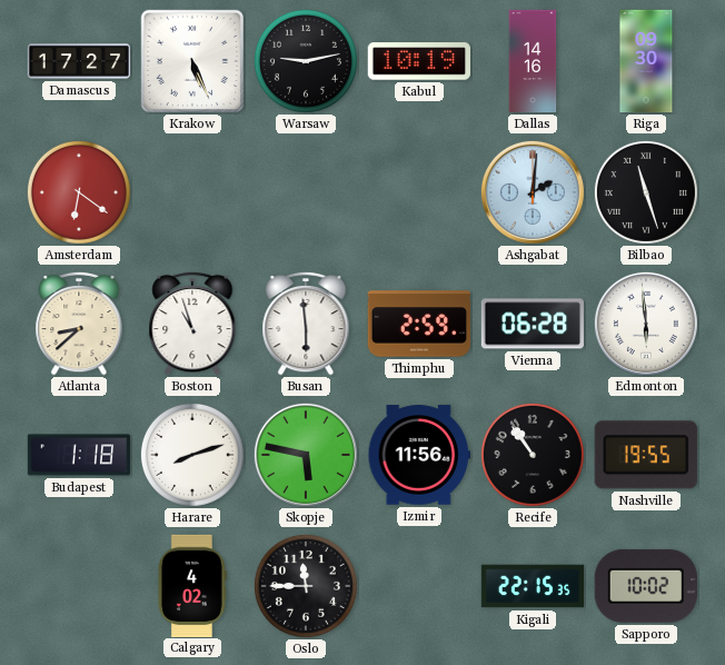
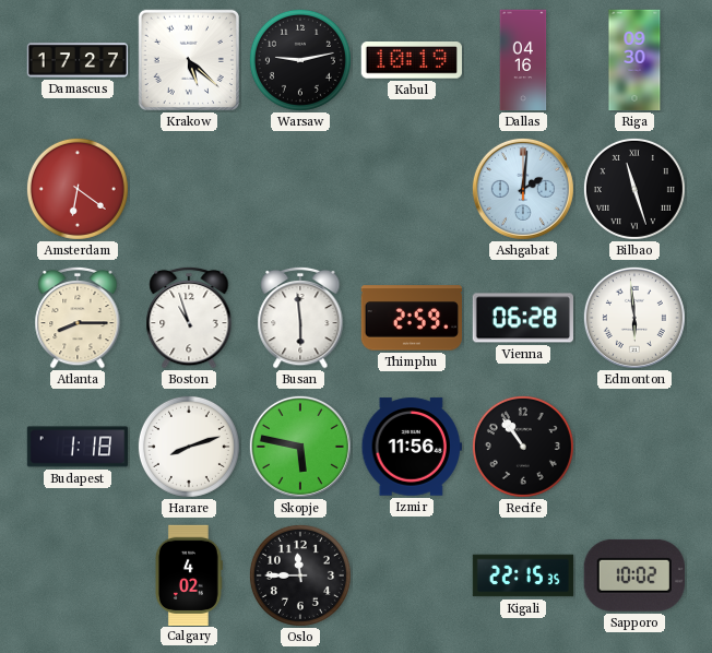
Krakow: 5:26 -> 5:22 (189, 60)
Dallas: 14:16 -> 04:16 (523, 60)
Atlanta: 8:38 -> 8:15 (78, 318)
Nashville: 19:55 -> none (646, 455)
